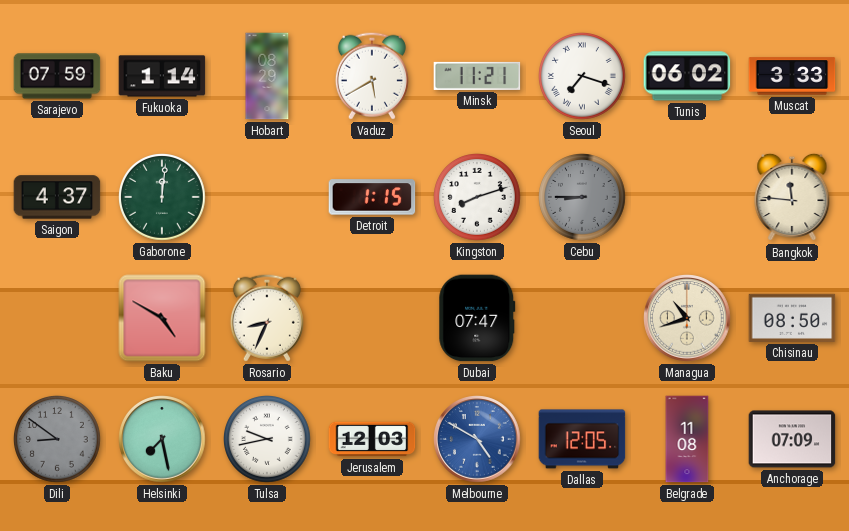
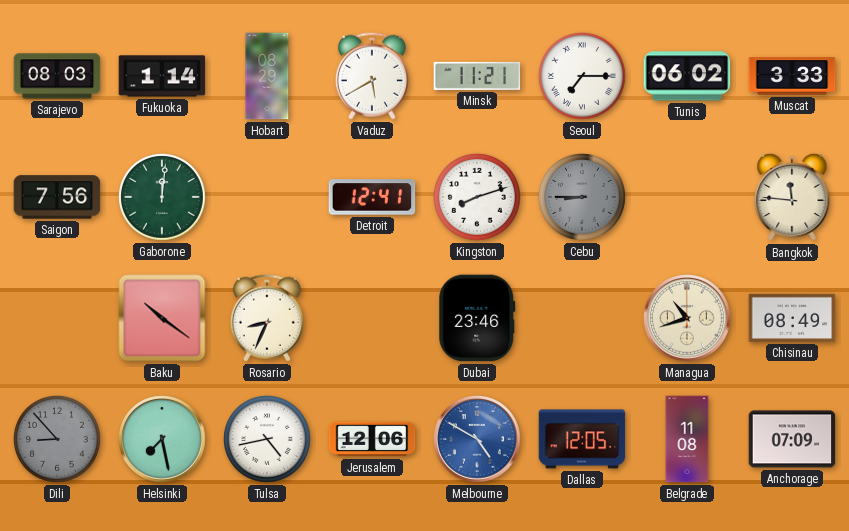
Sarajevo: 07:59 -> 08:03 (57, 76)
Seoul: 7:18 -> 7:15 (583, 77)
Saigon: 4:37 -> 7:56 (57, 197)
Detroit: 1:15 -> 12:41 (372, 197)
Baku: 4:50 -> 10:21 (162, 318)
Dubai: 07:47 -> 23:46 (477, 318)
Chisinau: 08:50 -> 08:49 (792, 318)
Dili: 8:51 -> 8:53 (58, 440)
Tulsa: 9:43 -> 4:43 (268, 440)
Jerusalem: 12:03 -> 12:06 (372, 439)
